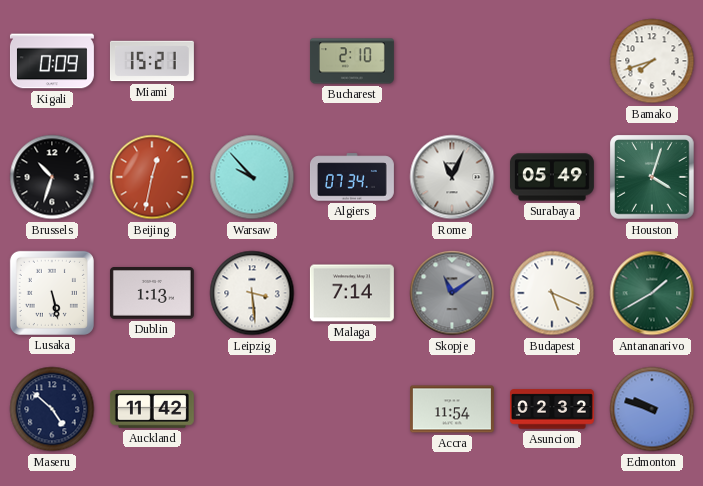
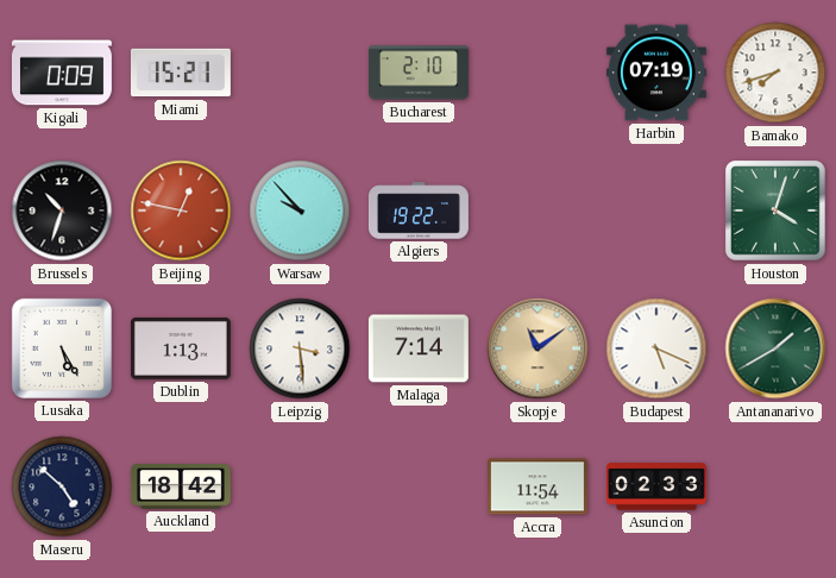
Harbin: none -> 07:19 (656, 73)
Beijing: 12:32 -> 12:47 (181, 211)
Algiers: 07:34 -> 19:22 (419, 211)
Rome: 11:04 -> none (452, 177)
Surabaya: 05:49 -> none (552, 177)
Lusaka: 5:28 -> 5:25 (62, 348)
Skopje dial: grey -> champagne (538, 348)
Auckland: 11:42 -> 18:42 (181, 488)
Asuncion: 02:32 -> 02:33 (656, 486)
Edmonton: 9:48 -> none (652, 409)
